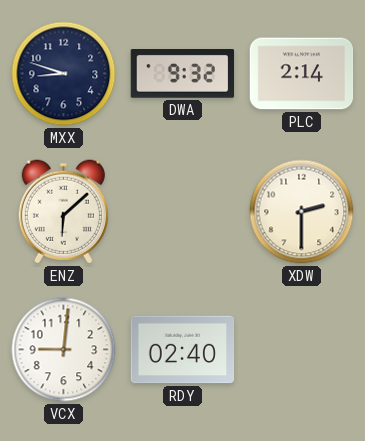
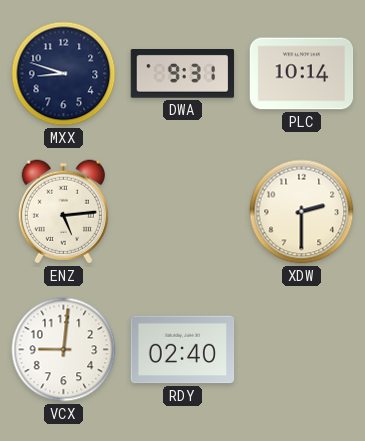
DWA: 9:32 -> 9:31 (183, 74)
PLC: 2:14 -> 10:14 (302, 74)
ENZ: 6:08 -> 5:14 (63, 212)
